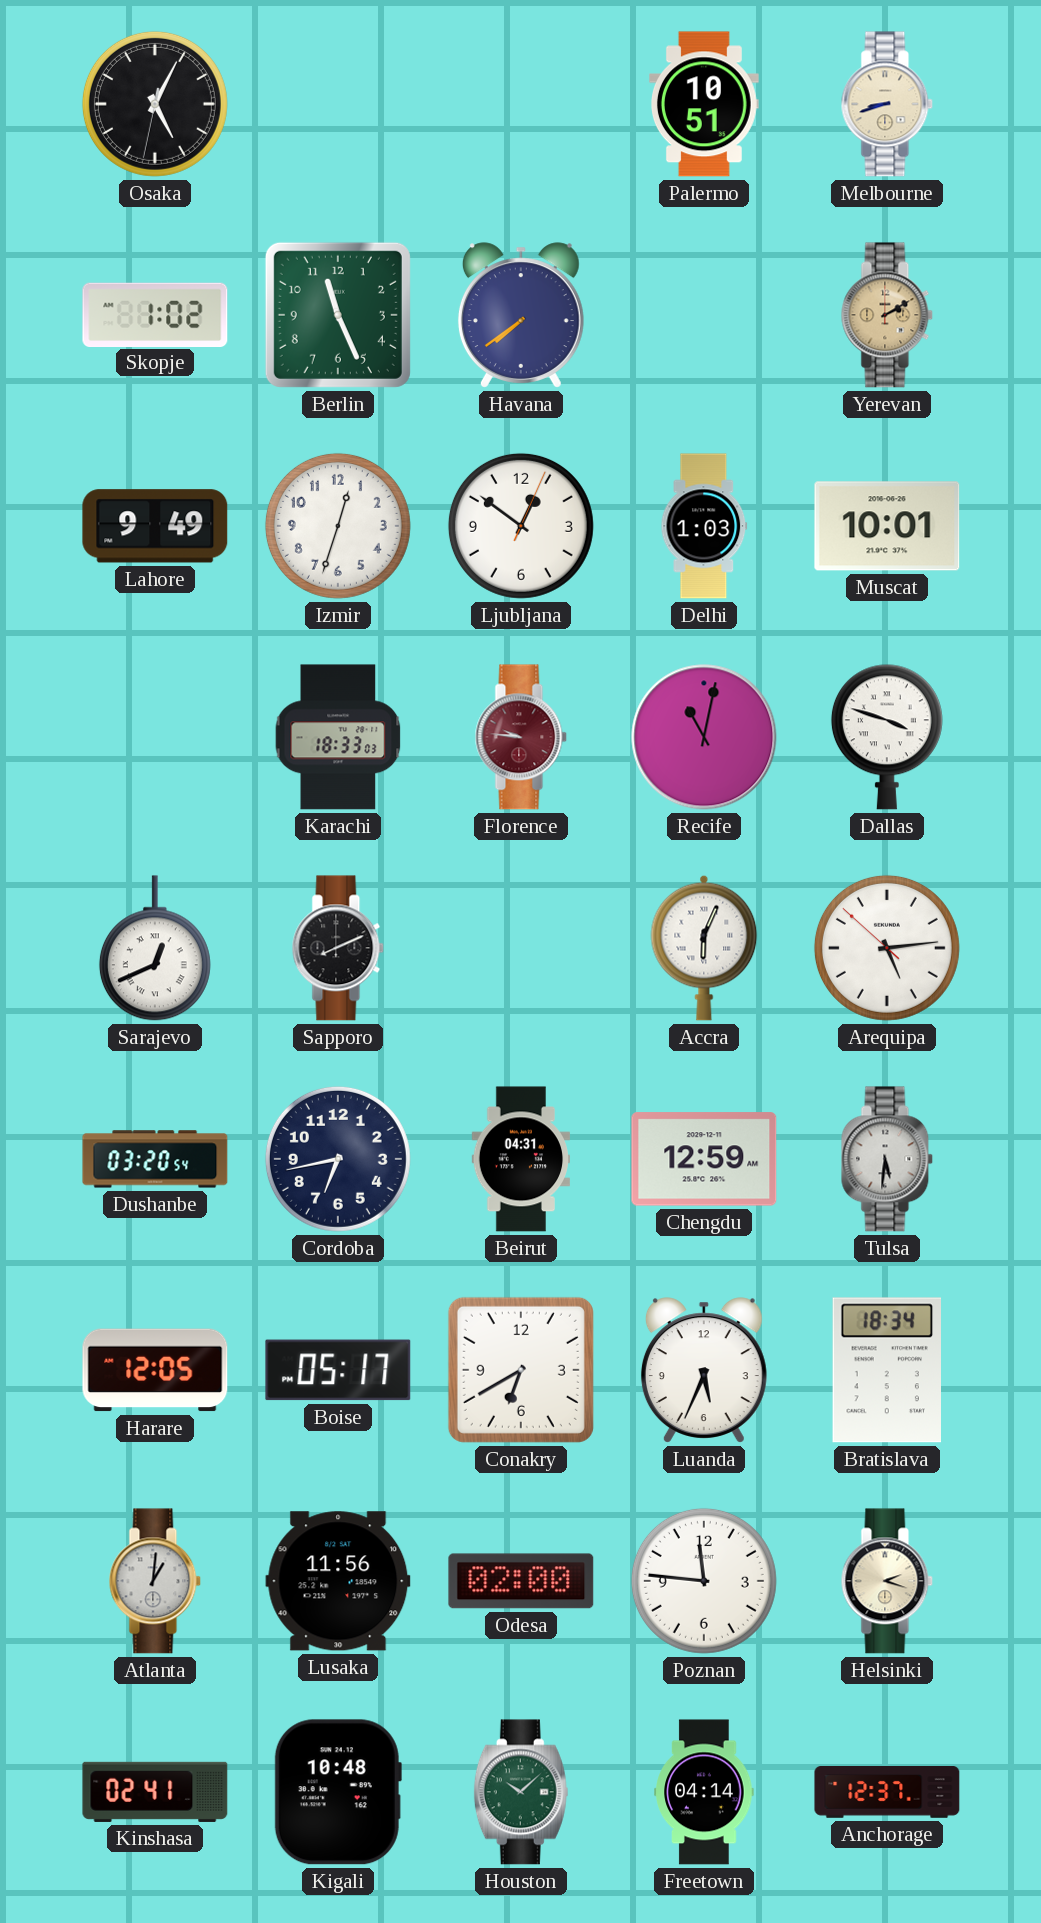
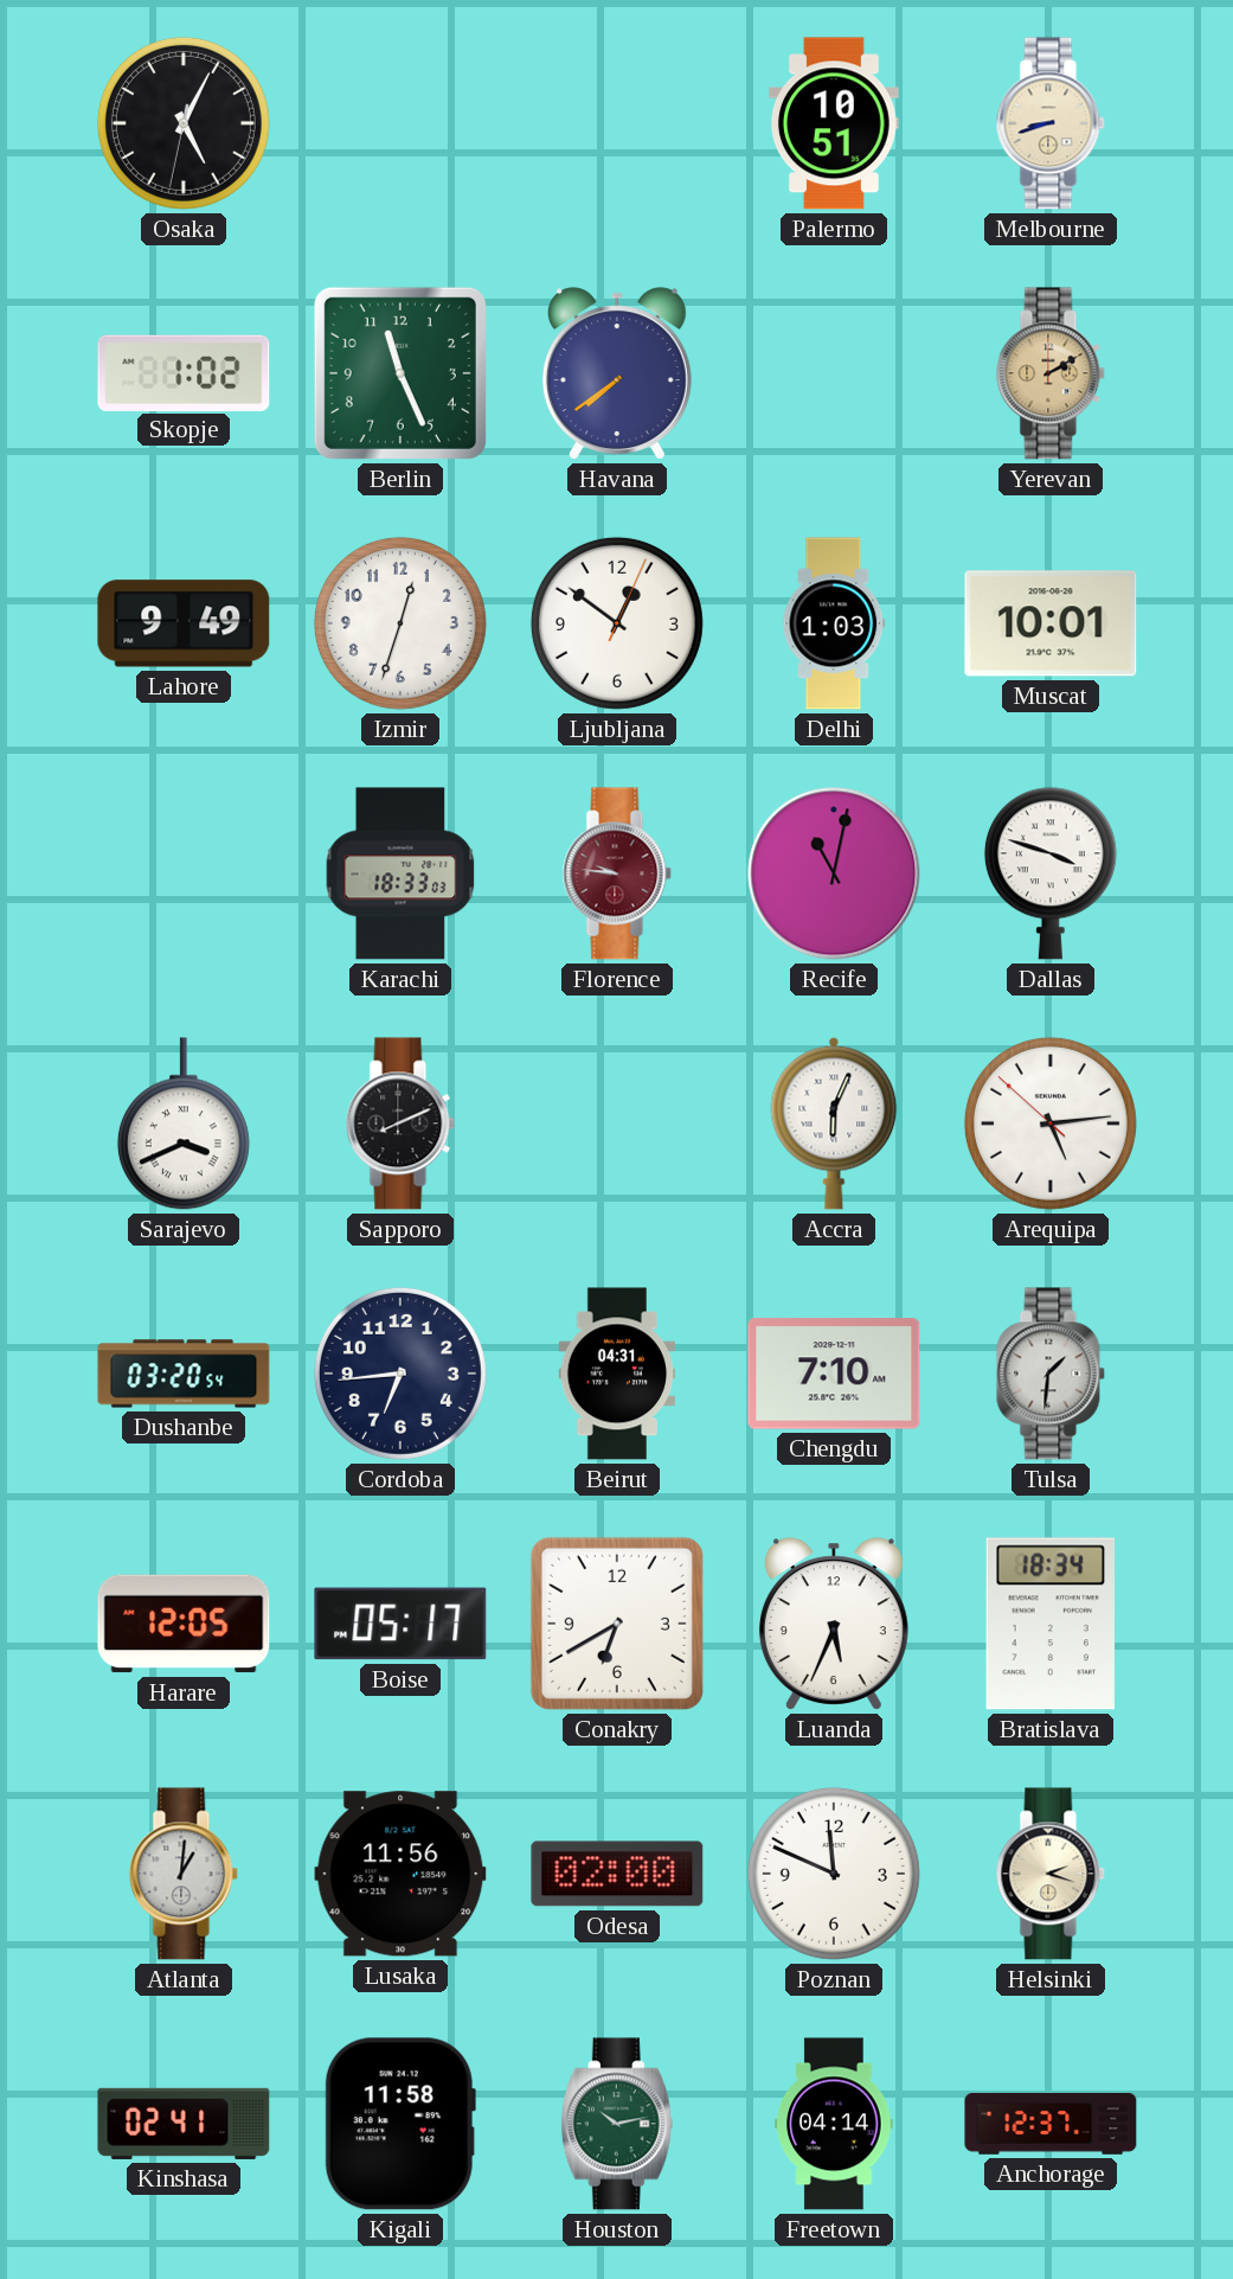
Sarajevo: 12:41 -> 3:41 (184, 1124)
Cordoba: 6:43 -> 6:44 (400, 1374)
Chengdu: 12:59 -> 7:10 (834, 1374)
Tulsa: 5:31 -> 1:31 (1051, 1374)
Poznan: 11:46 -> 11:49 (834, 1874)
Kigali: 10:48 -> 11:58 (400, 2124)
Houston: 10:08 -> 10:13 (617, 2124)
